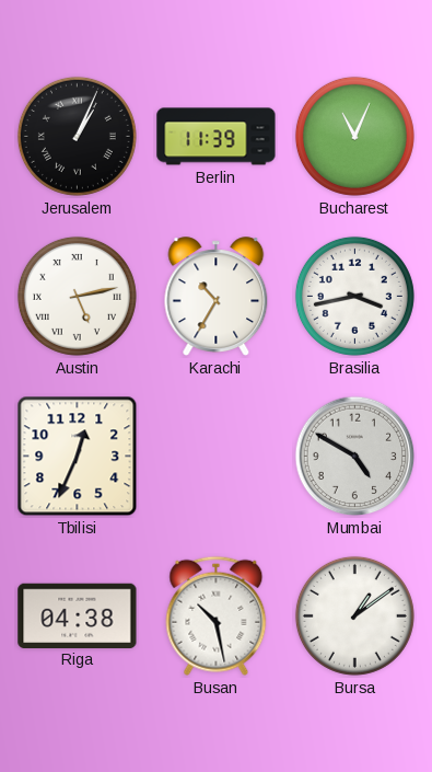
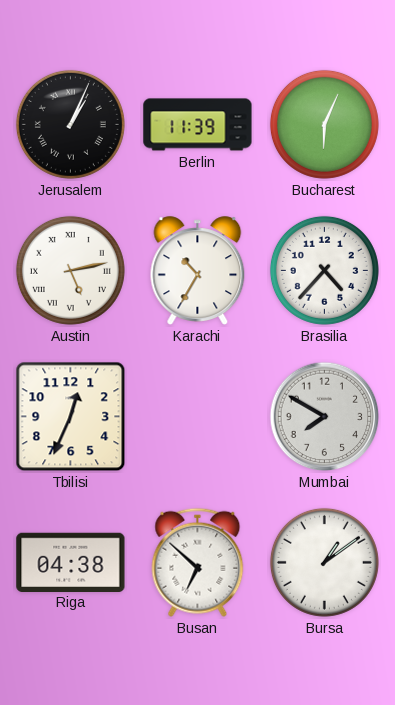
Bucharest: 11:04 -> 6:04 (324, 124)
Brasilia: 3:43 -> 4:37 (324, 270)
Mumbai: 4:50 -> 7:50 (325, 417)
Busan: 10:28 -> 6:52 (198, 562)
